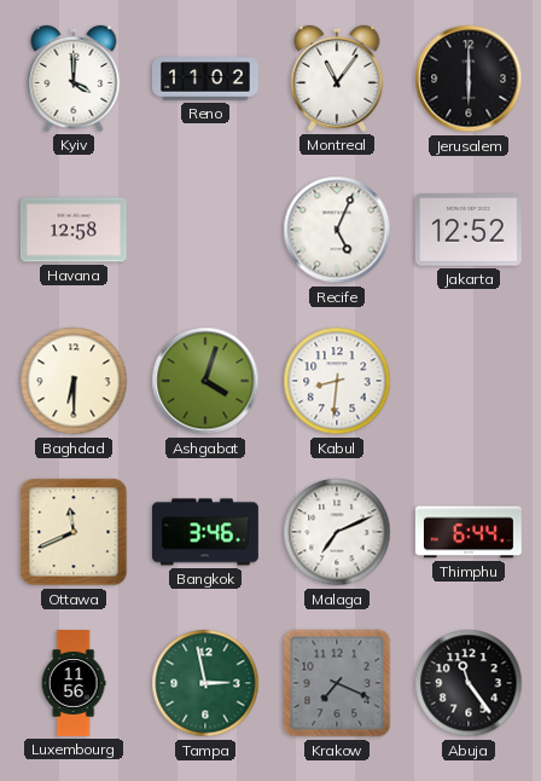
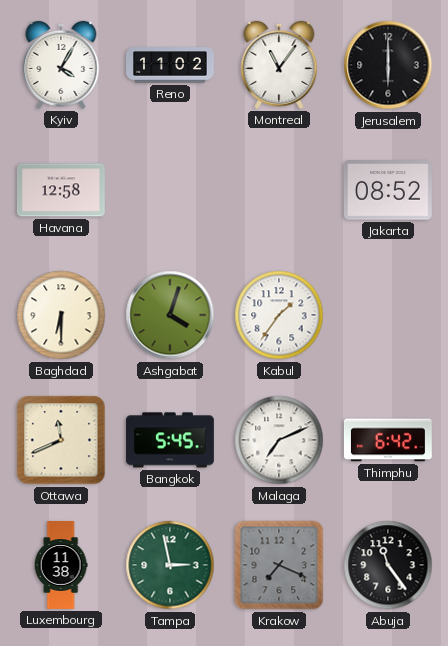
Kyiv: 4:00 -> 4:05 (61, 65)
Recife: 5:04 -> none (337, 230)
Jakarta: 12:52 -> 08:52 (388, 190)
Kabul: 8:31 -> 1:36 (279, 315)
Bangkok: 3:46 -> 5:45 (170, 440)
Thimphu: 6:44 -> 6:42 (388, 440)
Luxembourg: 11:56 -> 11:38 (61, 566)
